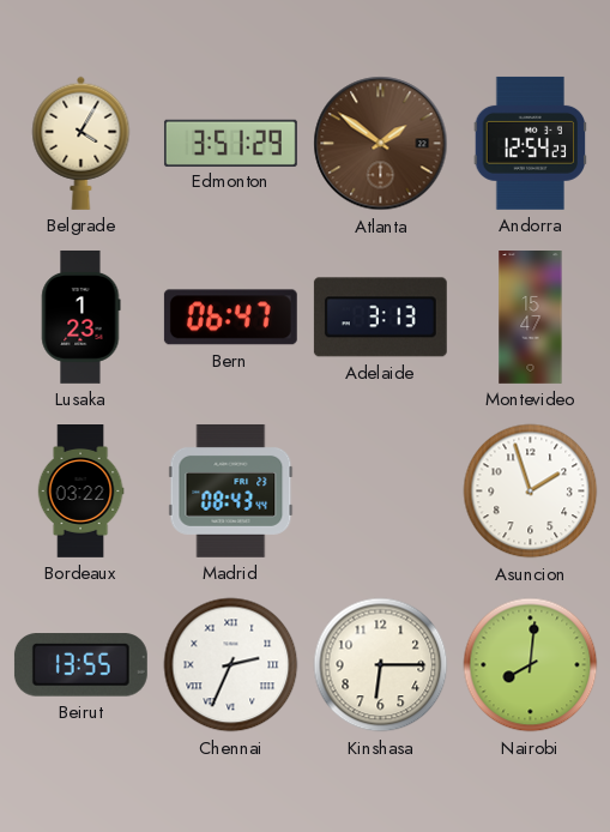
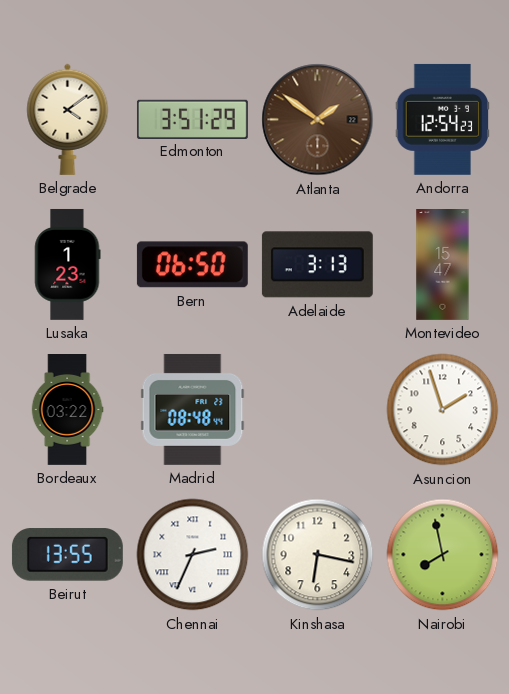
Belgrade: 4:05 -> 4:09 (68, 119)
Bern: 06:47 -> 06:50 (192, 265)
Madrid: 08:43 -> 08:48 (193, 409)
Kinshasa: 6:15 -> 6:17 (318, 555)
Nairobi: 8:01 -> 7:58 (443, 555)
